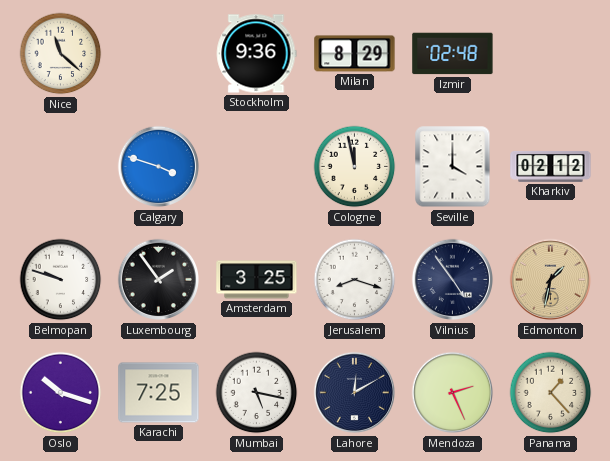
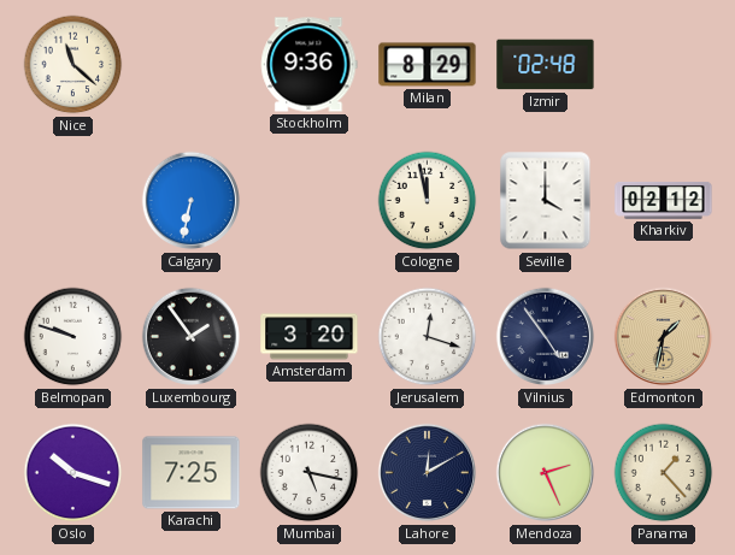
Calgary: 3:48 -> 6:32 (192, 201)
Amsterdam: 3:25 -> 3:20 (310, 337)
Jerusalem: 8:18 -> 12:18 (428, 337)
